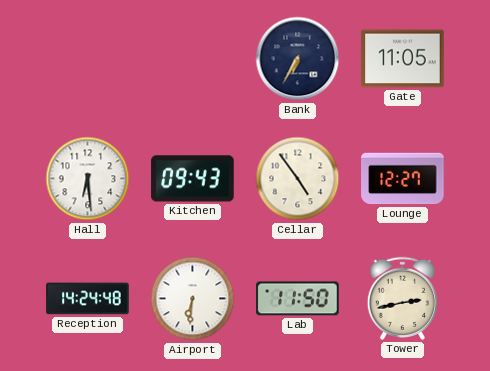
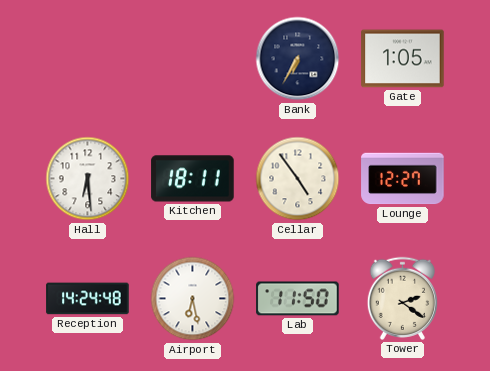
Gate: 11:05 -> 1:05 (403, 59)
Kitchen: 09:43 -> 18:11 (193, 179)
Airport: 6:31 -> 6:28 (193, 299)
Tower: 2:43 -> 2:21 (402, 298)
